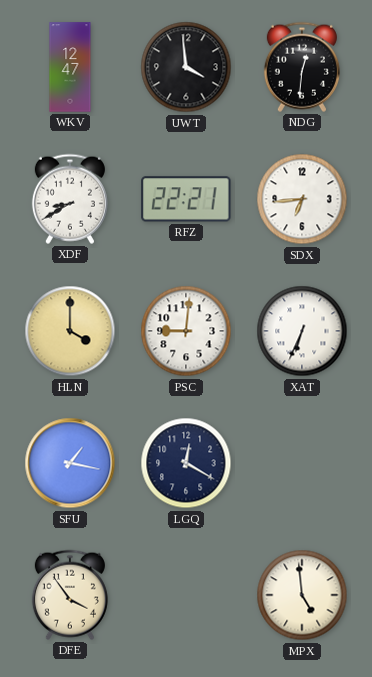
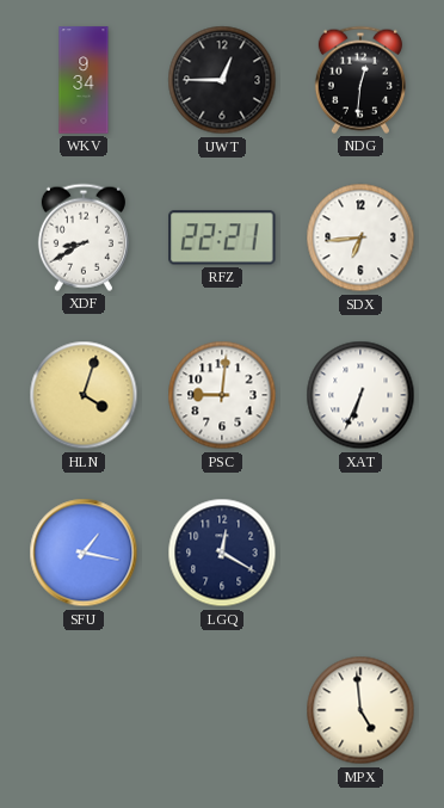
WKV: 12:47 -> 9:34 (84, 80)
UWT: 3:59 -> 12:45 (222, 80)
HLN: 4:00 -> 4:03 (84, 395)
DFE: 3:54 -> none (70, 595)
